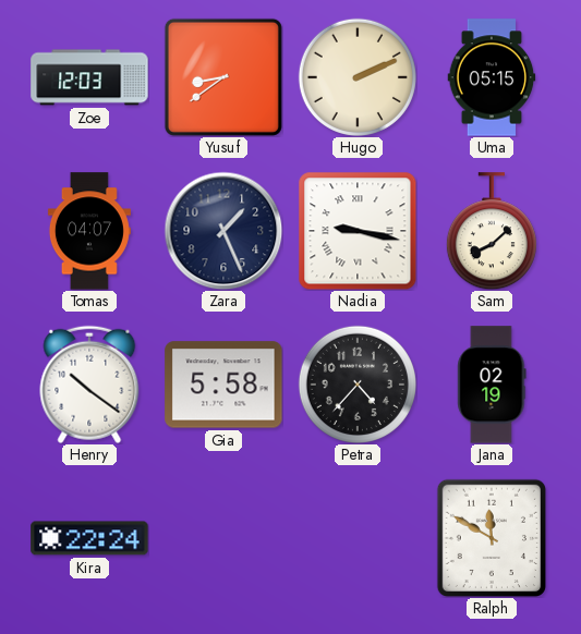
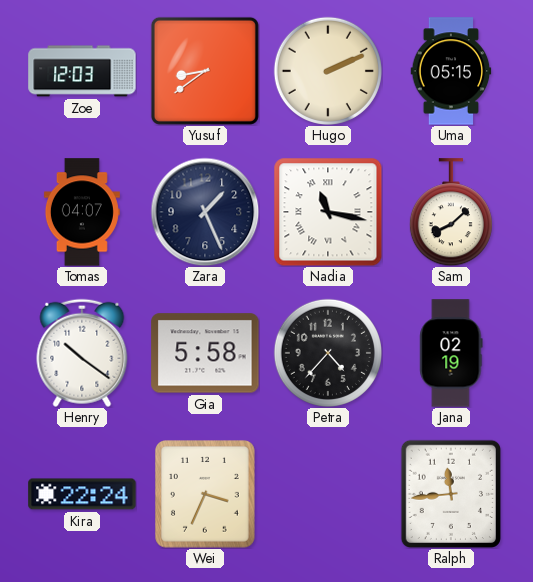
Nadia: 9:17 -> 11:17 (328, 212)
Wei: none -> 3:34 (206, 494)
Ralph: 11:50 -> 11:44 (451, 494)
